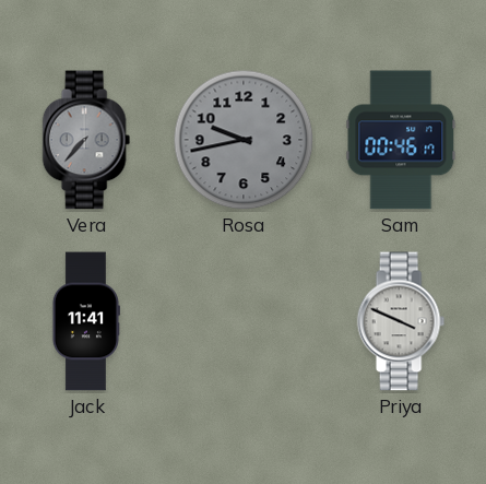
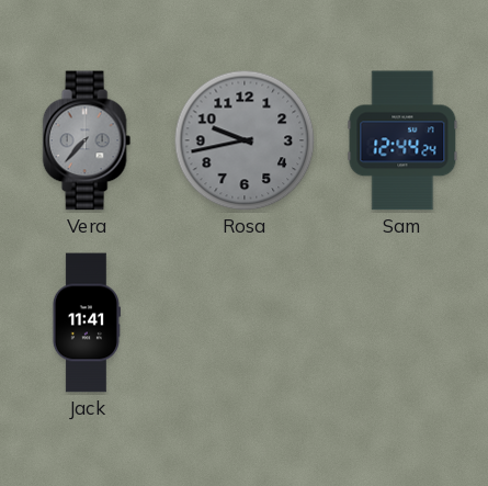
Sam: 00:46 -> 12:44 (402, 140)
Priya: 3:49 -> none (401, 321)
